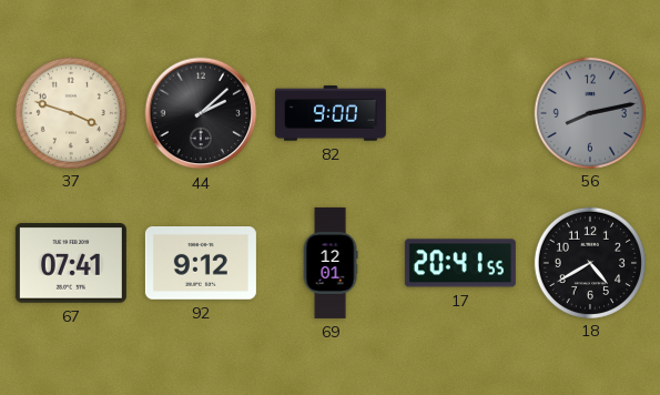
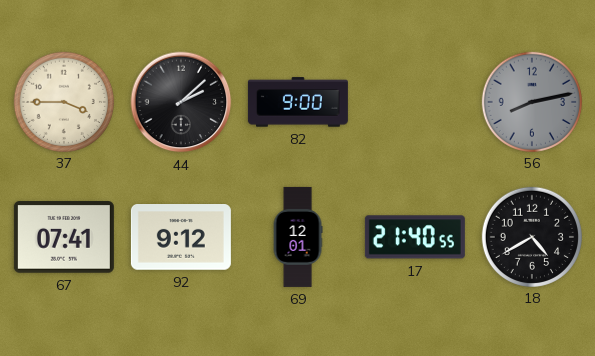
37: 3:48 -> 3:45 (63, 101)
17: 20:41 -> 21:40 (415, 237)
